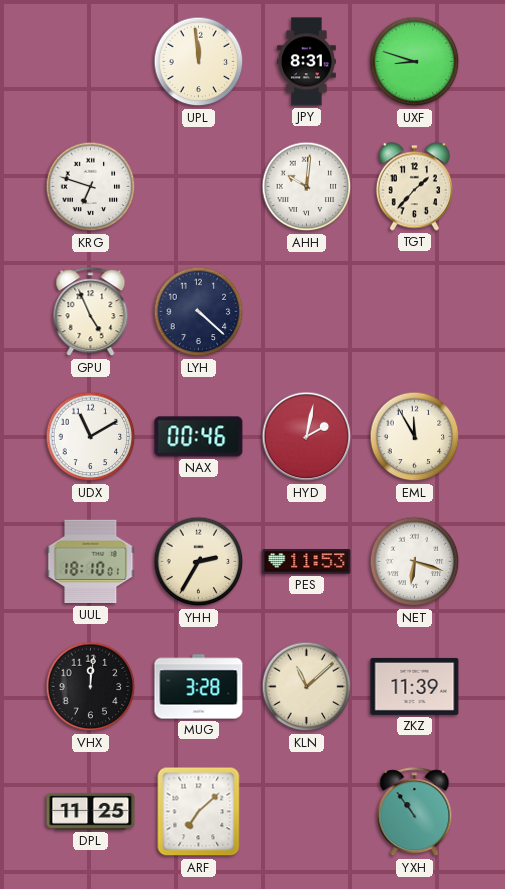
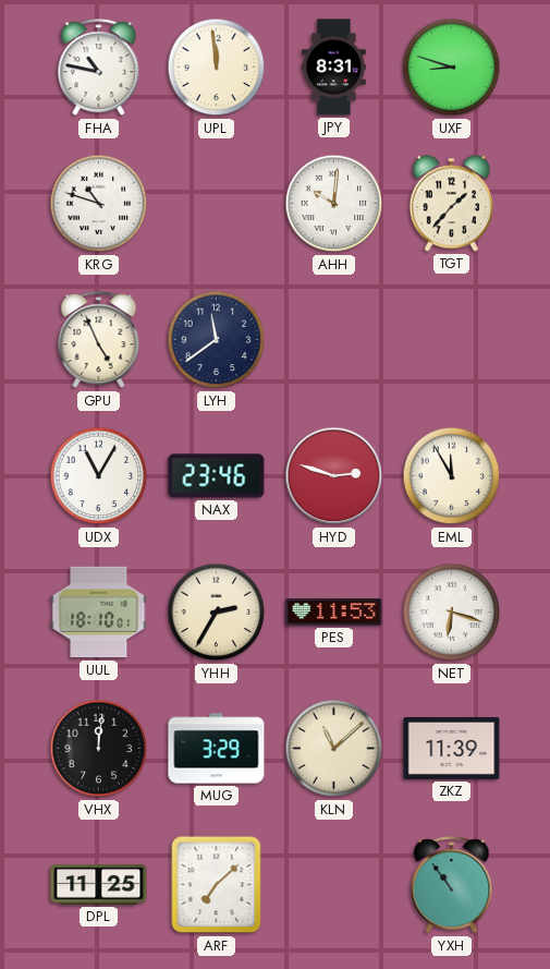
FHA: none -> 10:47 (99, 68)
KRG: 6:48 -> 10:48 (99, 204)
LYH: 4:22 -> 11:39 (217, 340)
UDX: 11:10 -> 11:05 (99, 476)
NAX: 00:46 -> 23:46 (217, 476)
HYD: 2:02 -> 2:48 (334, 476)
MUG: 3:28 -> 3:29 (217, 749)
